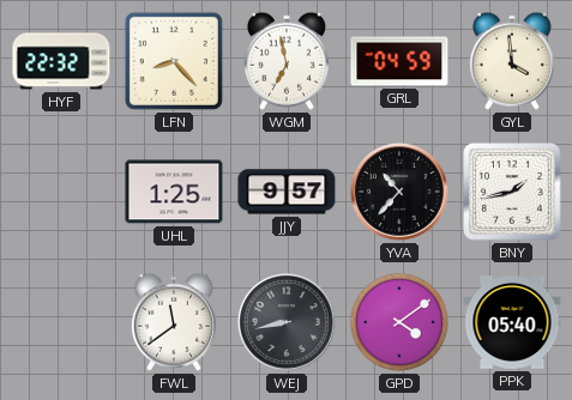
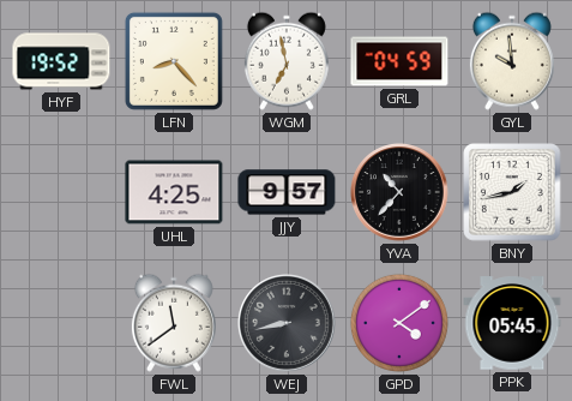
HYF: 22:32 -> 19:52 (61, 61)
GYL: 3:59 -> 9:59 (512, 61)
UHL: 1:25 -> 4:25 (174, 192)
PPK: 05:40 -> 05:45 (512, 323)
